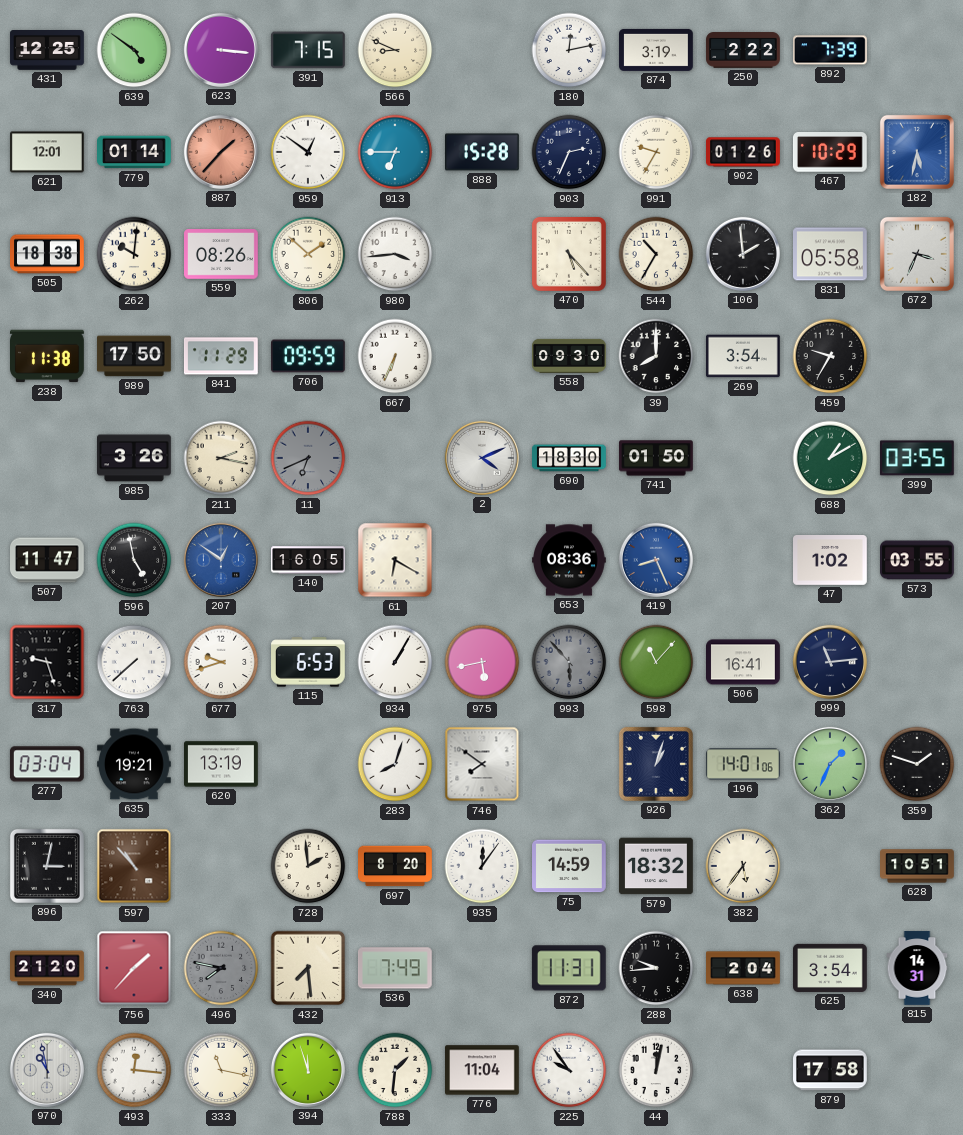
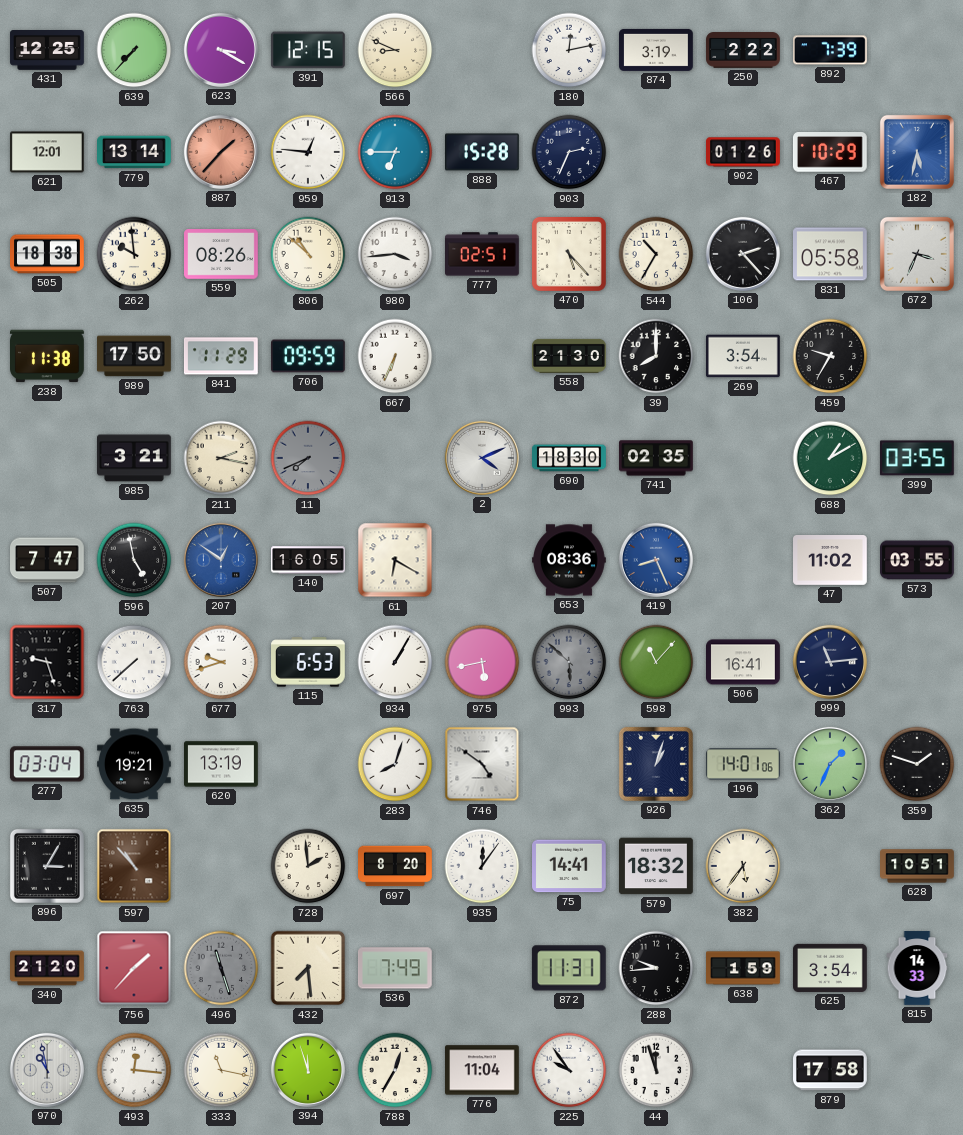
639: 4:51 -> 7:37 (134, 50)
623: 3:16 -> 3:20 (221, 50)
391: 7:15 -> 12:15 (308, 50)
779: 01:14 -> 13:14 (135, 152)
959: 12:51 -> 12:46 (308, 152)
991: 9:35 -> none (656, 152)
262: 10:01 -> 9:59 (134, 254)
806: 1:52 -> 10:52 (308, 254)
777: none -> 02:51 (483, 254)
106: 1:59 -> 2:23 (743, 254)
558: 09:30 -> 21:30 (569, 356)
985: 3:26 -> 3:21 (135, 458)
11: 6:41 -> 7:41 (308, 458)
741: 01:50 -> 02:35 (657, 458)
507: 11:47 -> 7:47 (48, 560)
47: 1:02 -> 11:02 (831, 561)
993: 5:53 -> 5:52 (569, 662)
746: 7:51 -> 4:51 (482, 764)
896: 3:02 -> 3:05 (47, 866)
75: 14:59 -> 14:41 (570, 866)
496: 7:47 -> 11:27 (221, 968)
638: 2:04 -> 1:59 (743, 968)
815: 14:31 -> 14:33 (917, 968)
788: 1:31 -> 12:35 (395, 1070)
44: 12:02 -> 11:57 (656, 1070)
